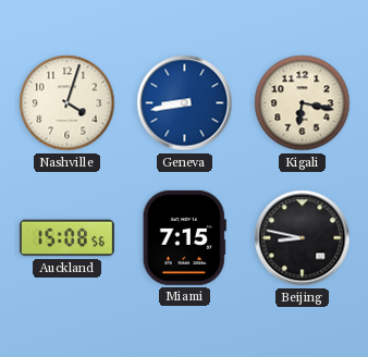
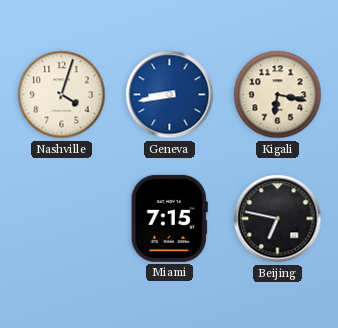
Auckland: 15:08 -> none (66, 238)
Beijing: 8:47 -> 6:47 (278, 219)
